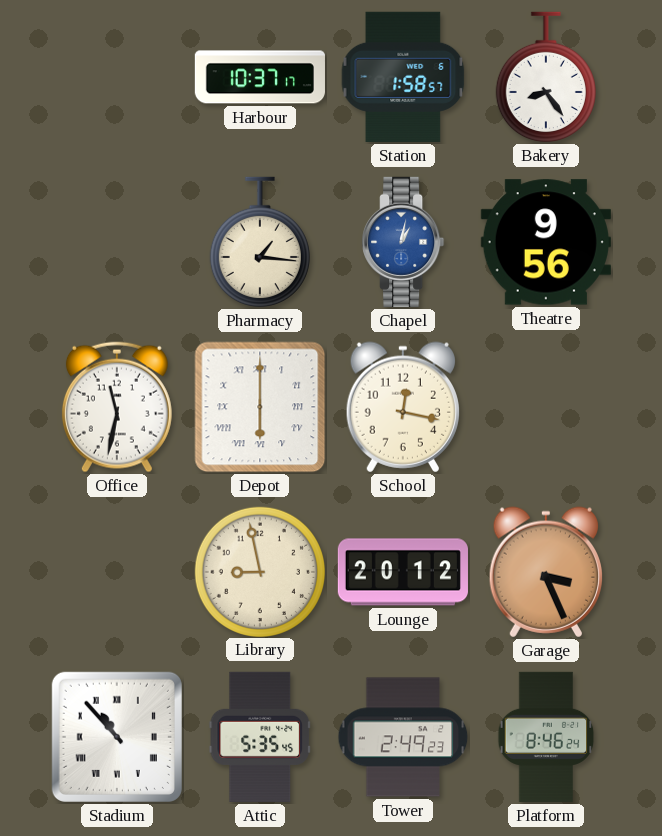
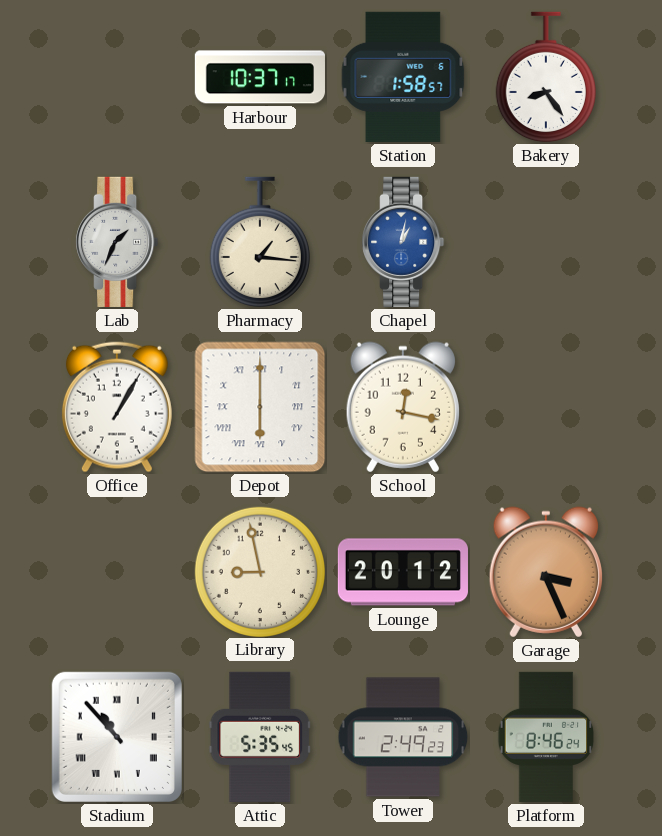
Lab: none -> 1:34 (117, 242)
Theatre: 9:56 -> none (546, 242)
Office: 11:32 -> 1:05 (117, 407)
